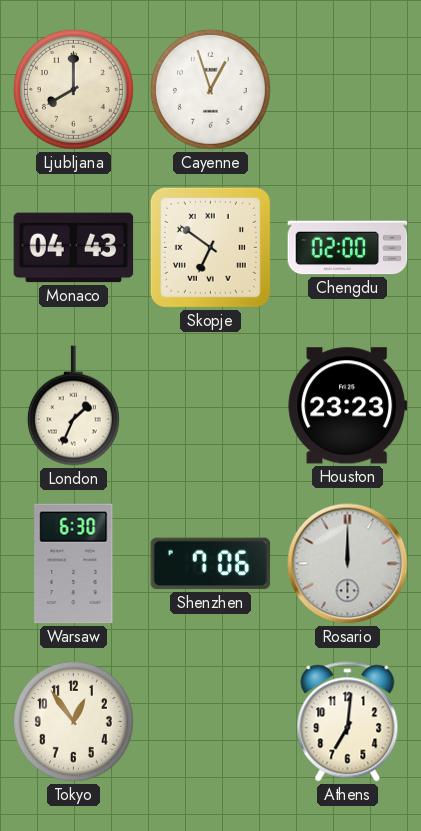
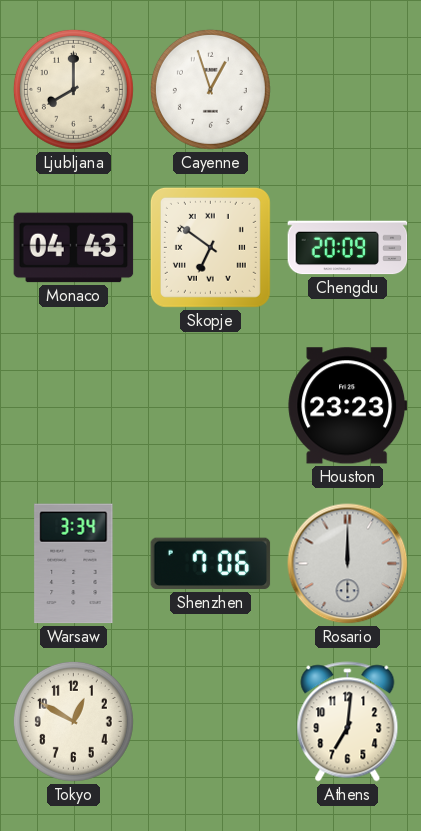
Chengdu: 02:00 -> 20:09 (348, 248)
London: 1:34 -> none (73, 406)
Warsaw: 6:30 -> 3:34 (74, 564)
Tokyo: 12:54 -> 12:50 (73, 721)
